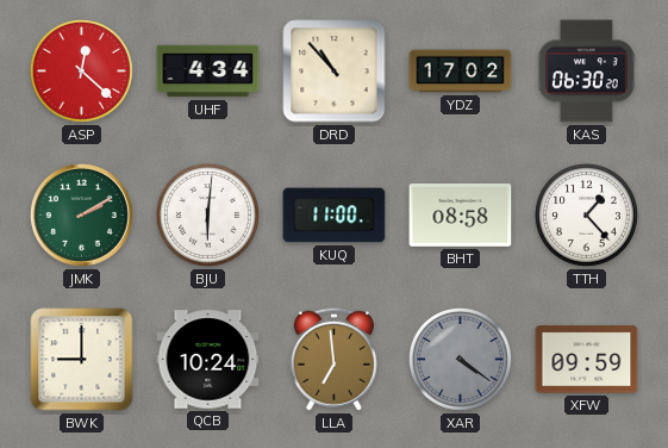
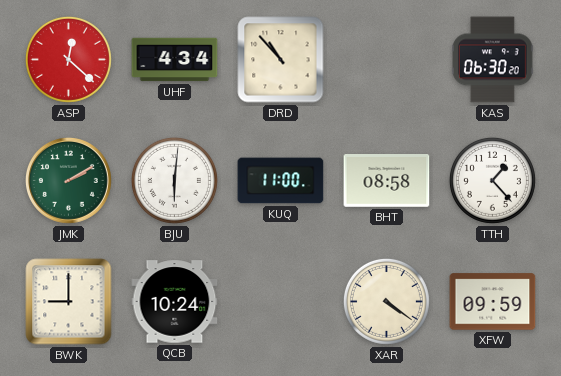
YDZ: 17:02 -> none (461, 71)
LLA: 6:59 -> none (333, 359)
XAR dial: grey -> cream (386, 301)
